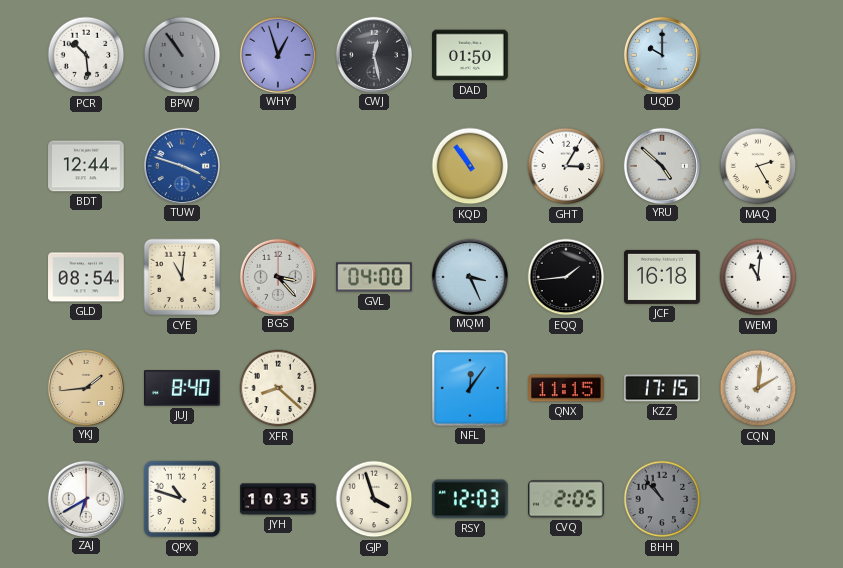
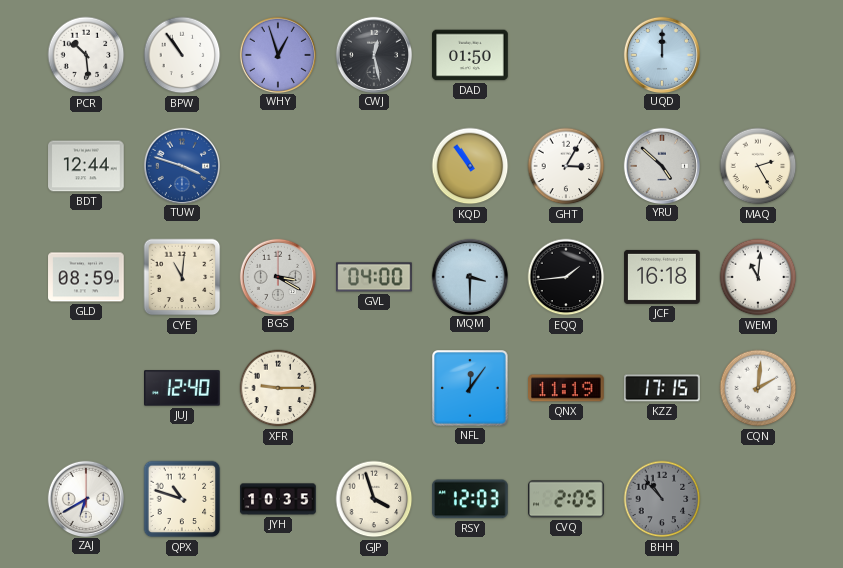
BPW dial: grey -> white (182, 55)
UQD: 10:00 -> 12:00 (661, 54)
GLD: 08:54 -> 08:59 (86, 277)
BGS: 3:23 -> 3:20 (277, 276)
MQM: 3:26 -> 3:30 (469, 276)
YKJ: 1:44 -> none (85, 387)
JUJ: 8:40 -> 12:40 (182, 388)
XFR: 8:22 -> 9:15 (278, 388)
QNX: 11:15 -> 11:19 (566, 388)
